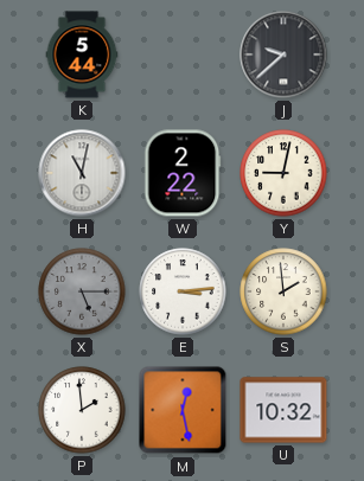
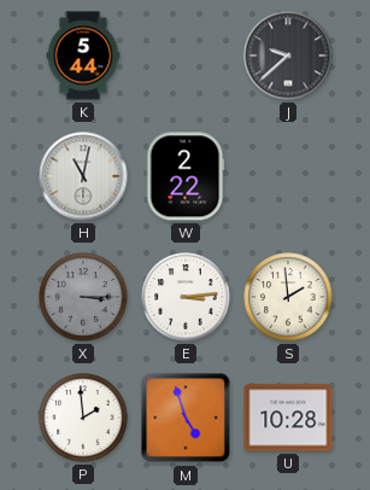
Y: 9:02 -> none (283, 173)
X: 5:15 -> 3:15 (83, 297)
M: 12:28 -> 4:57 (186, 418)
U: 10:32 -> 10:28 (288, 418)
